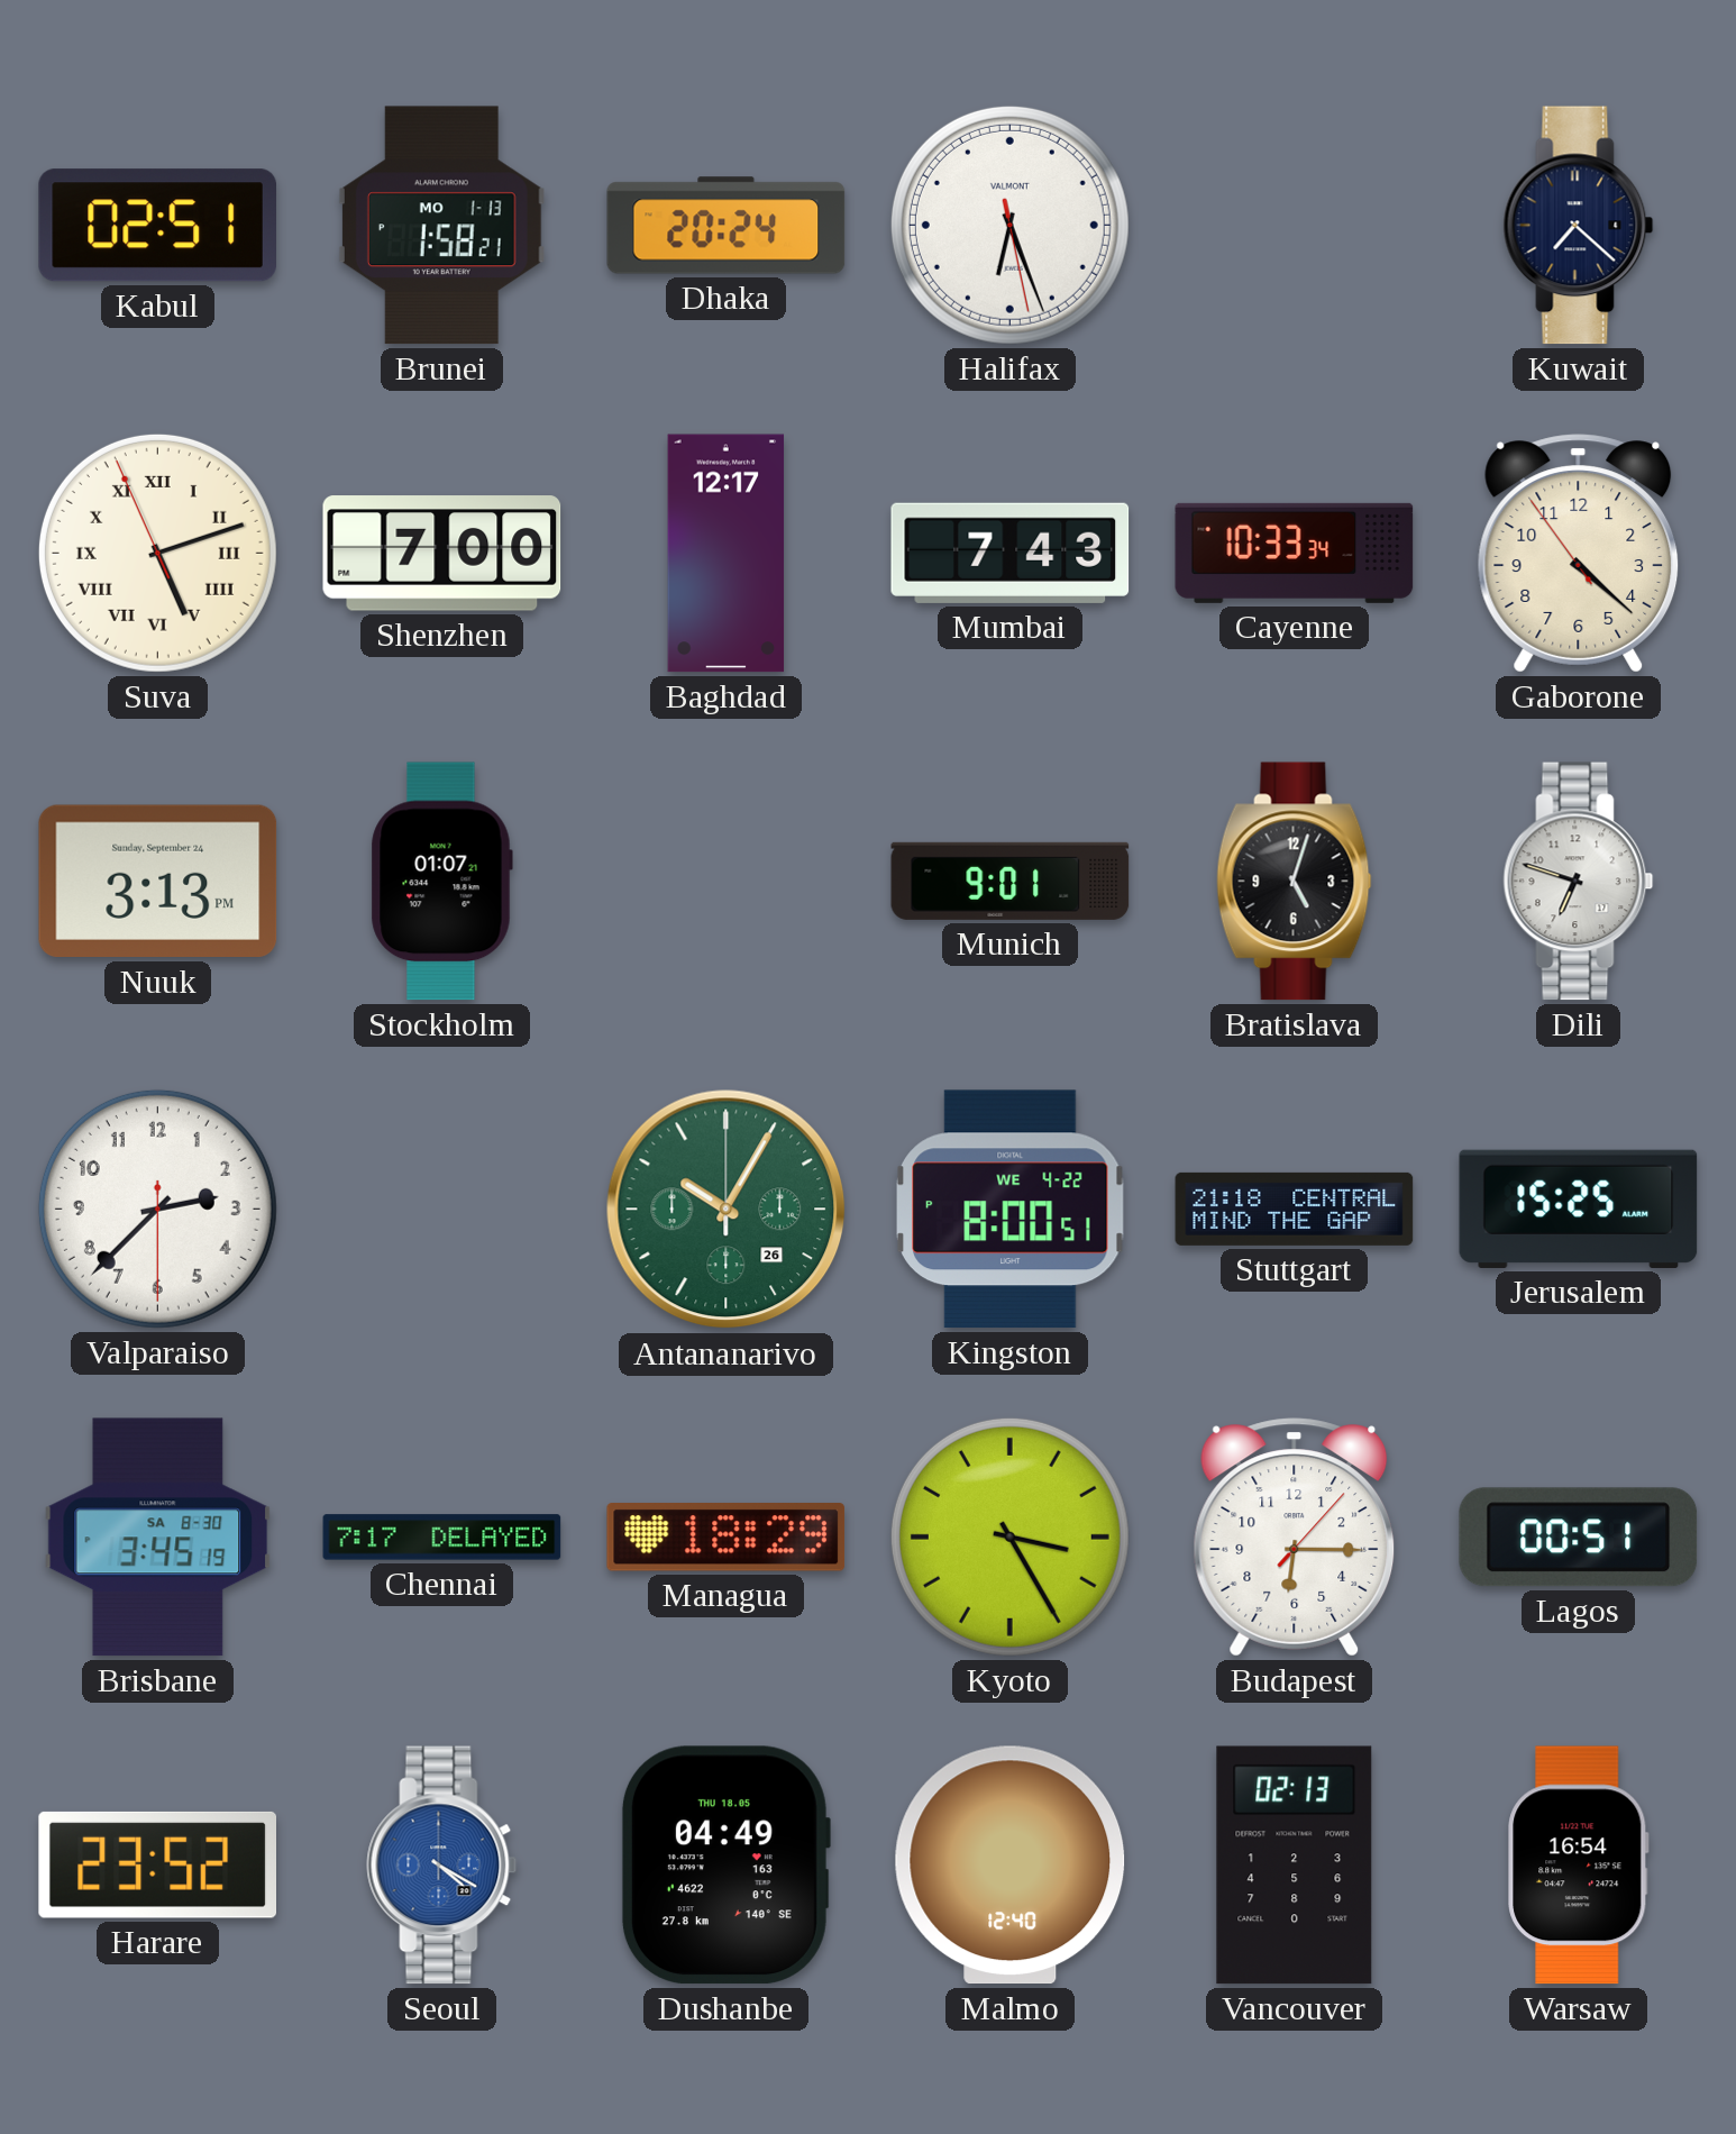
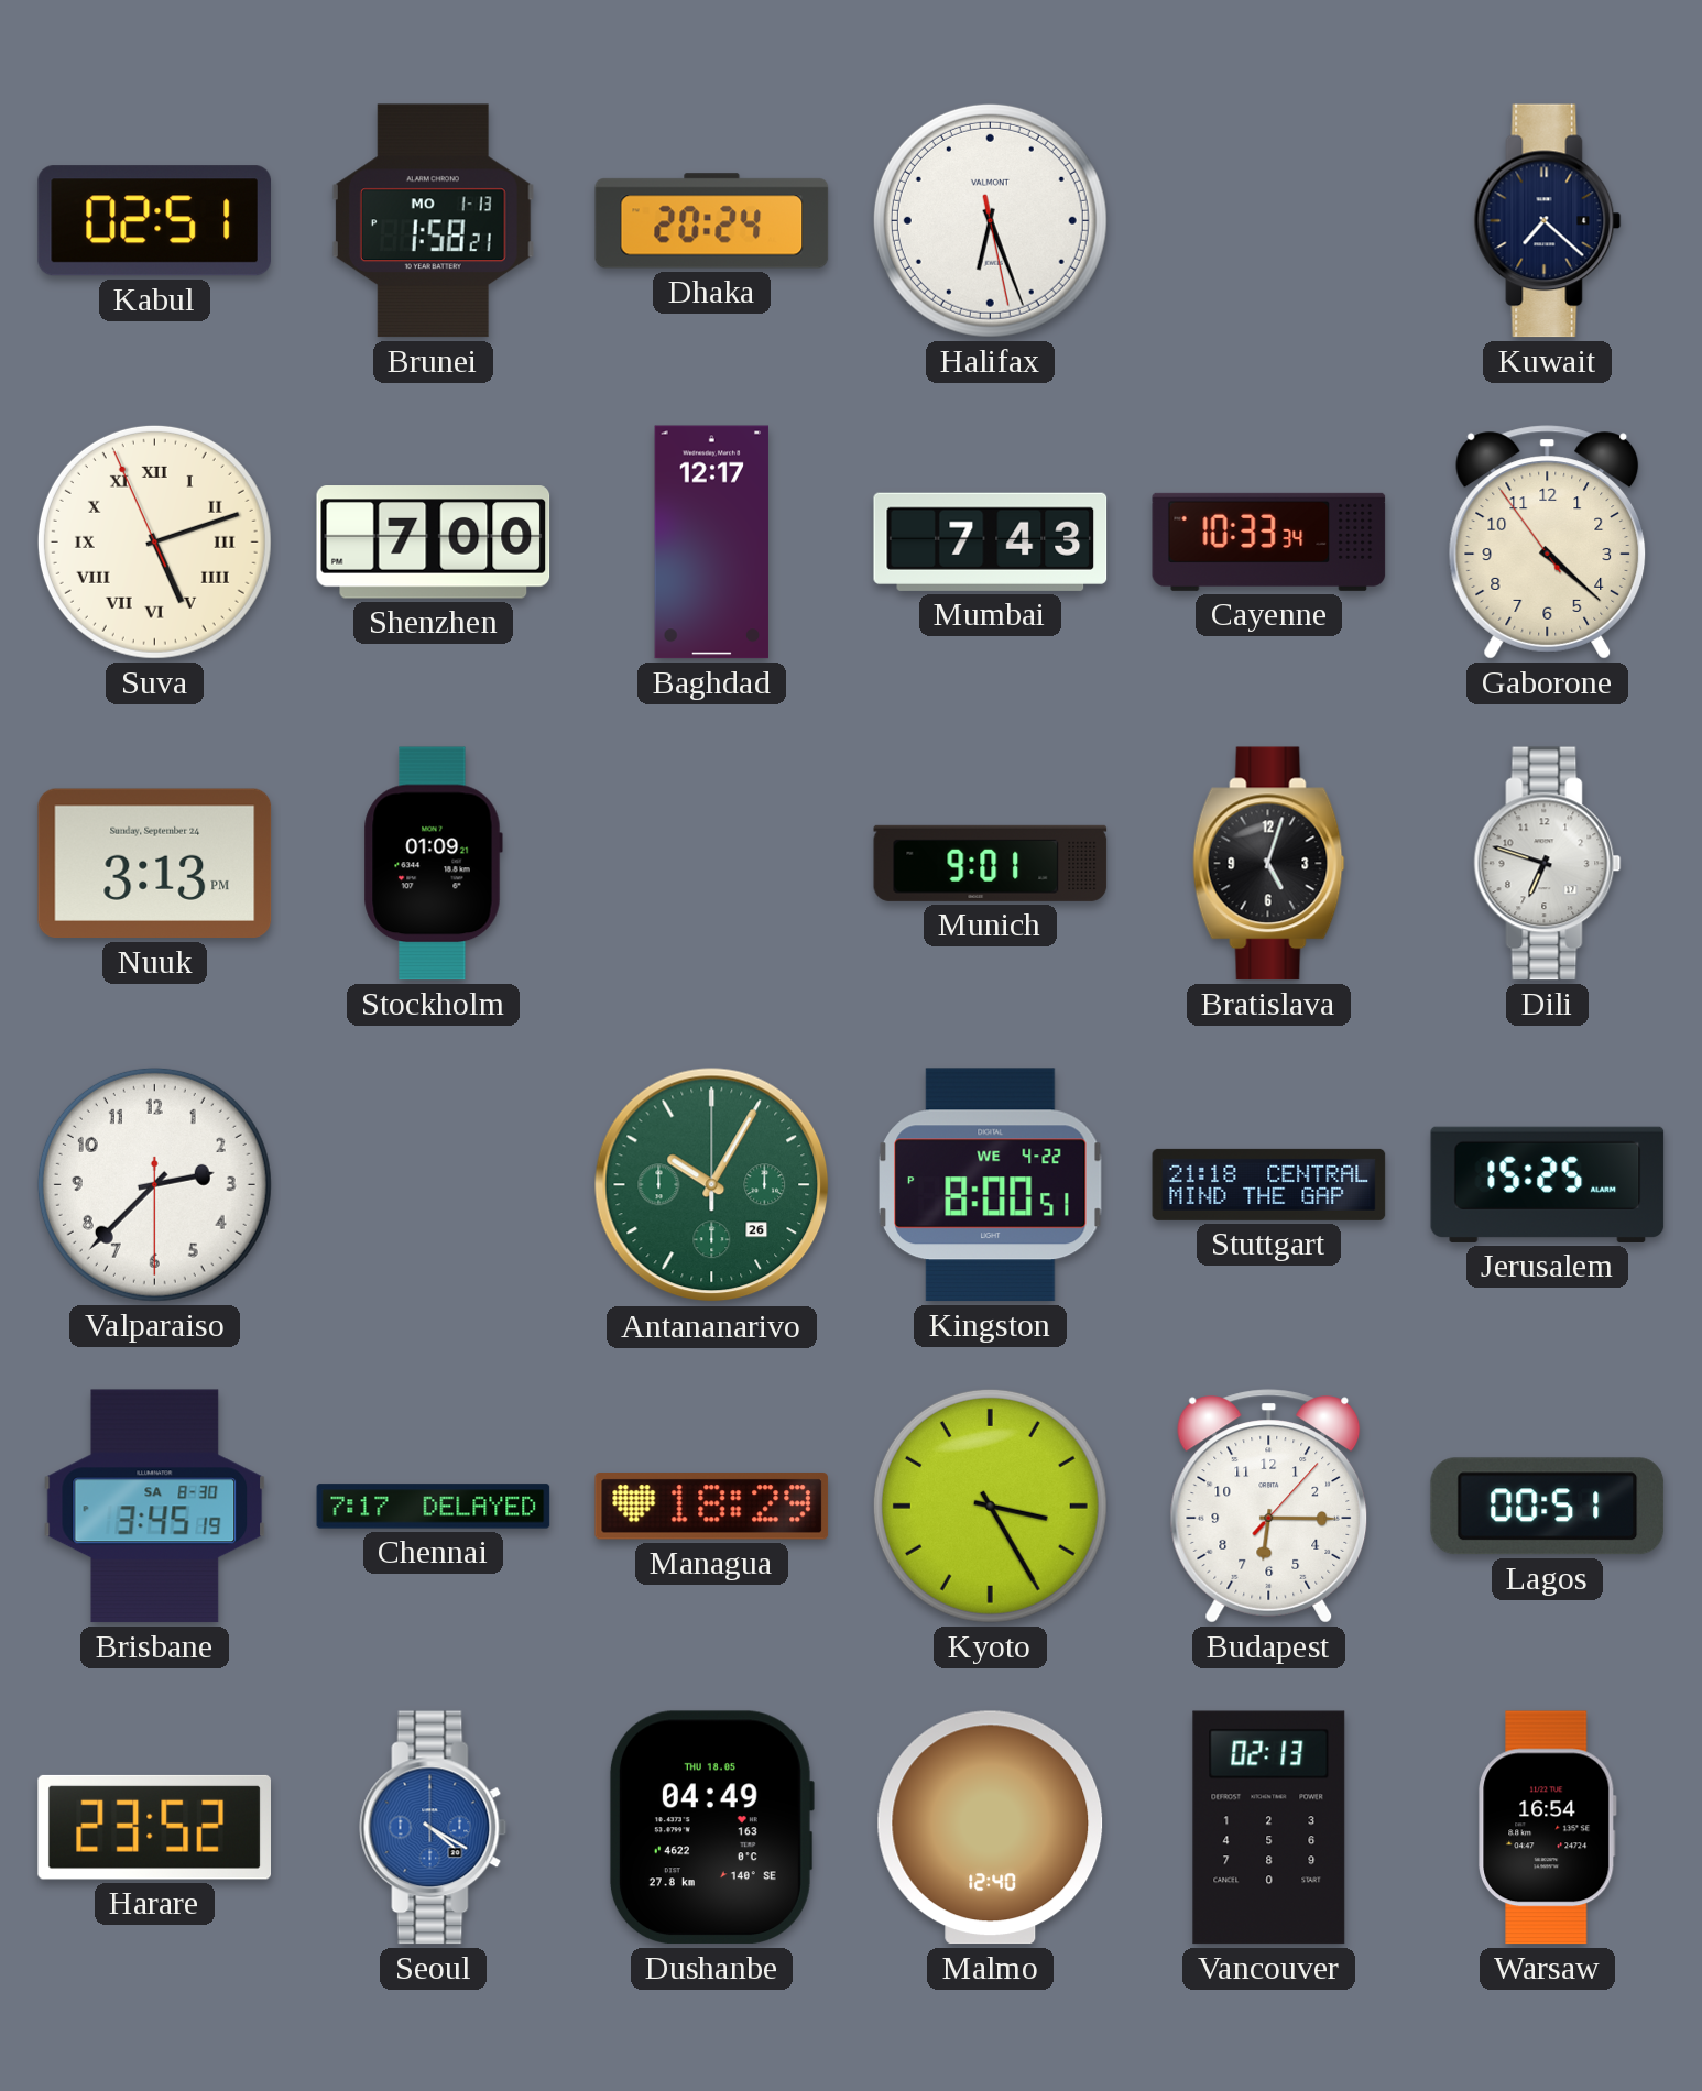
Stockholm: 01:07 -> 01:09 (433, 864)
